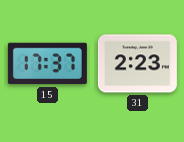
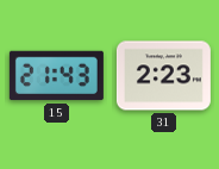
15: 17:37 -> 21:43 (56, 76)
